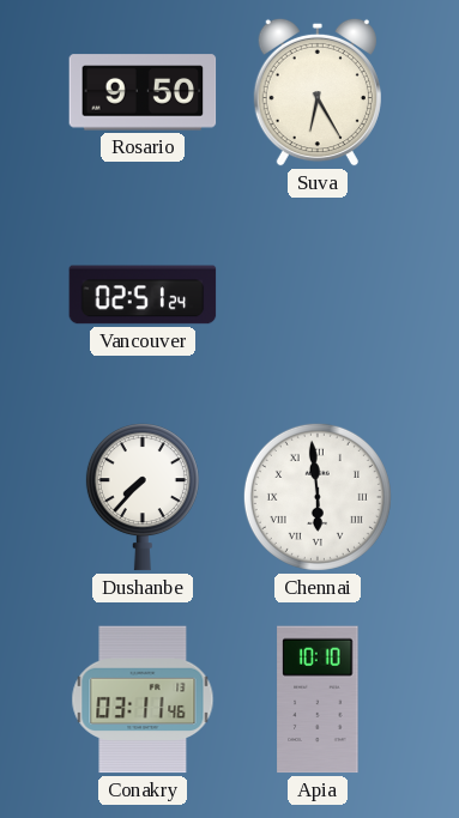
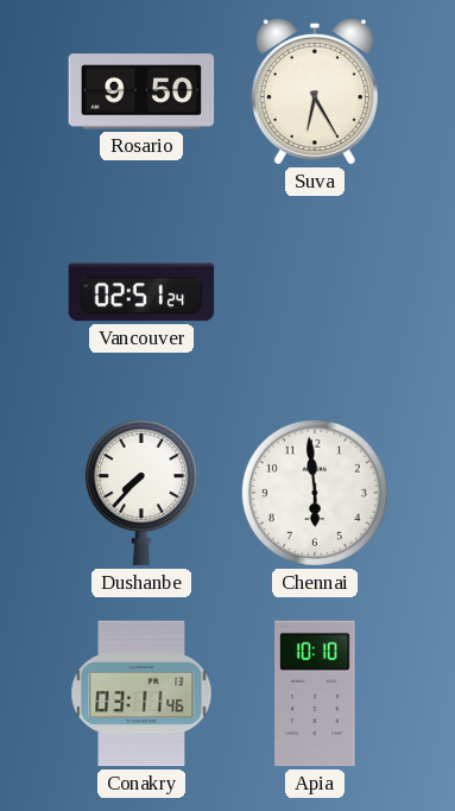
Chennai numerals: Roman -> Arabic (315, 493)
